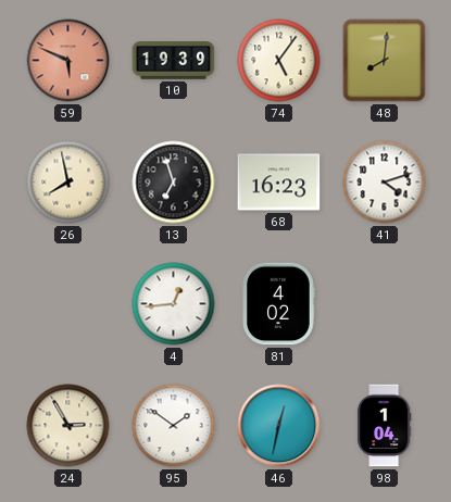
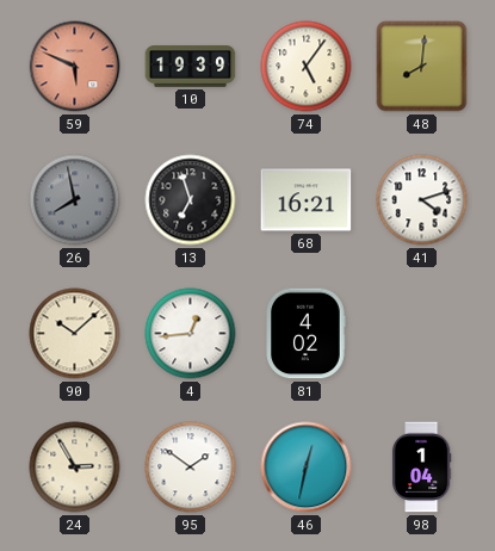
26 dial: cream -> grey (75, 200)
68: 16:23 -> 16:21 (307, 200)
90: none -> 10:08 (75, 334)
